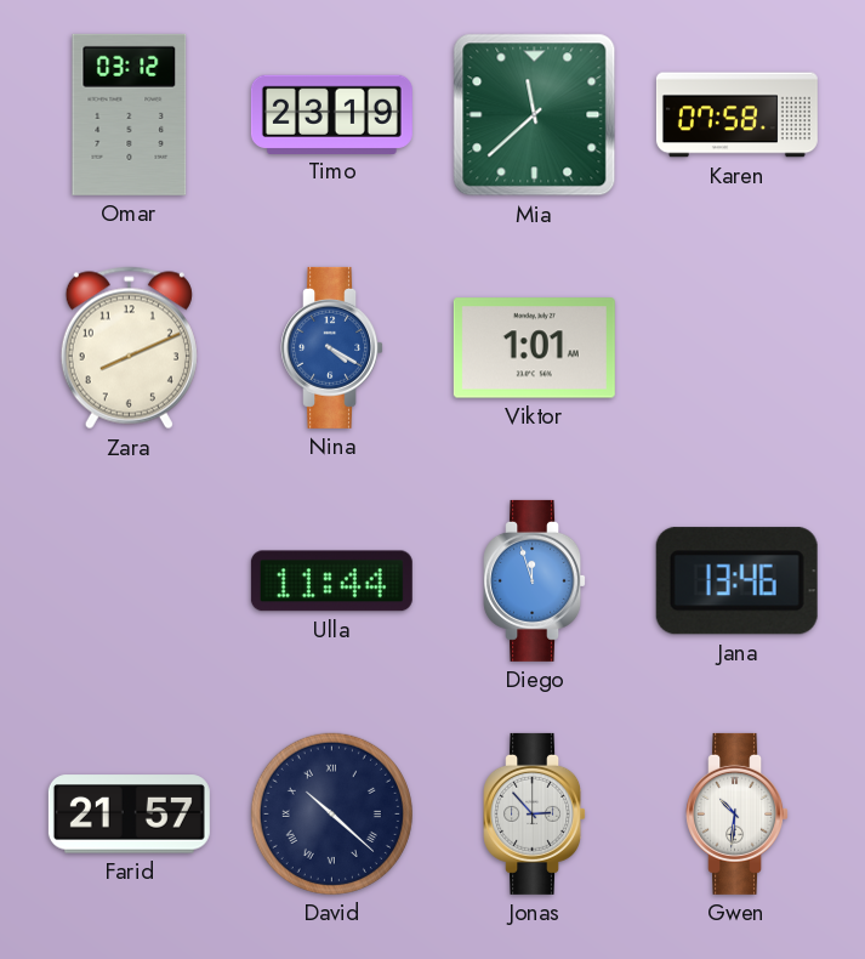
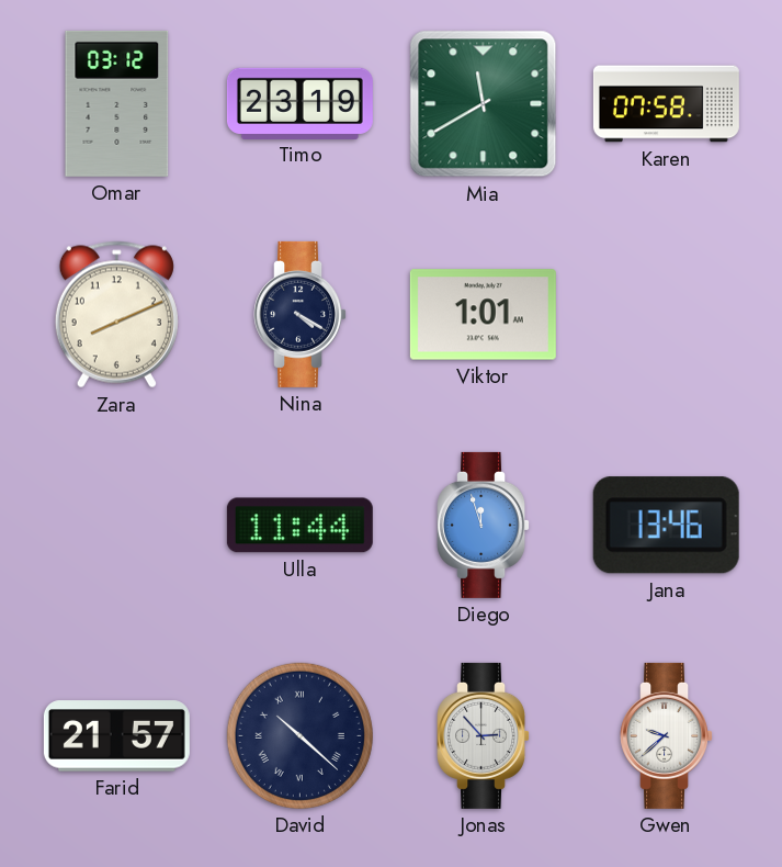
Mia: 11:38 -> 11:40 (484, 104)
Nina dial: blue -> navy (301, 314)
Gwen: 10:31 -> 9:38 (667, 735)
